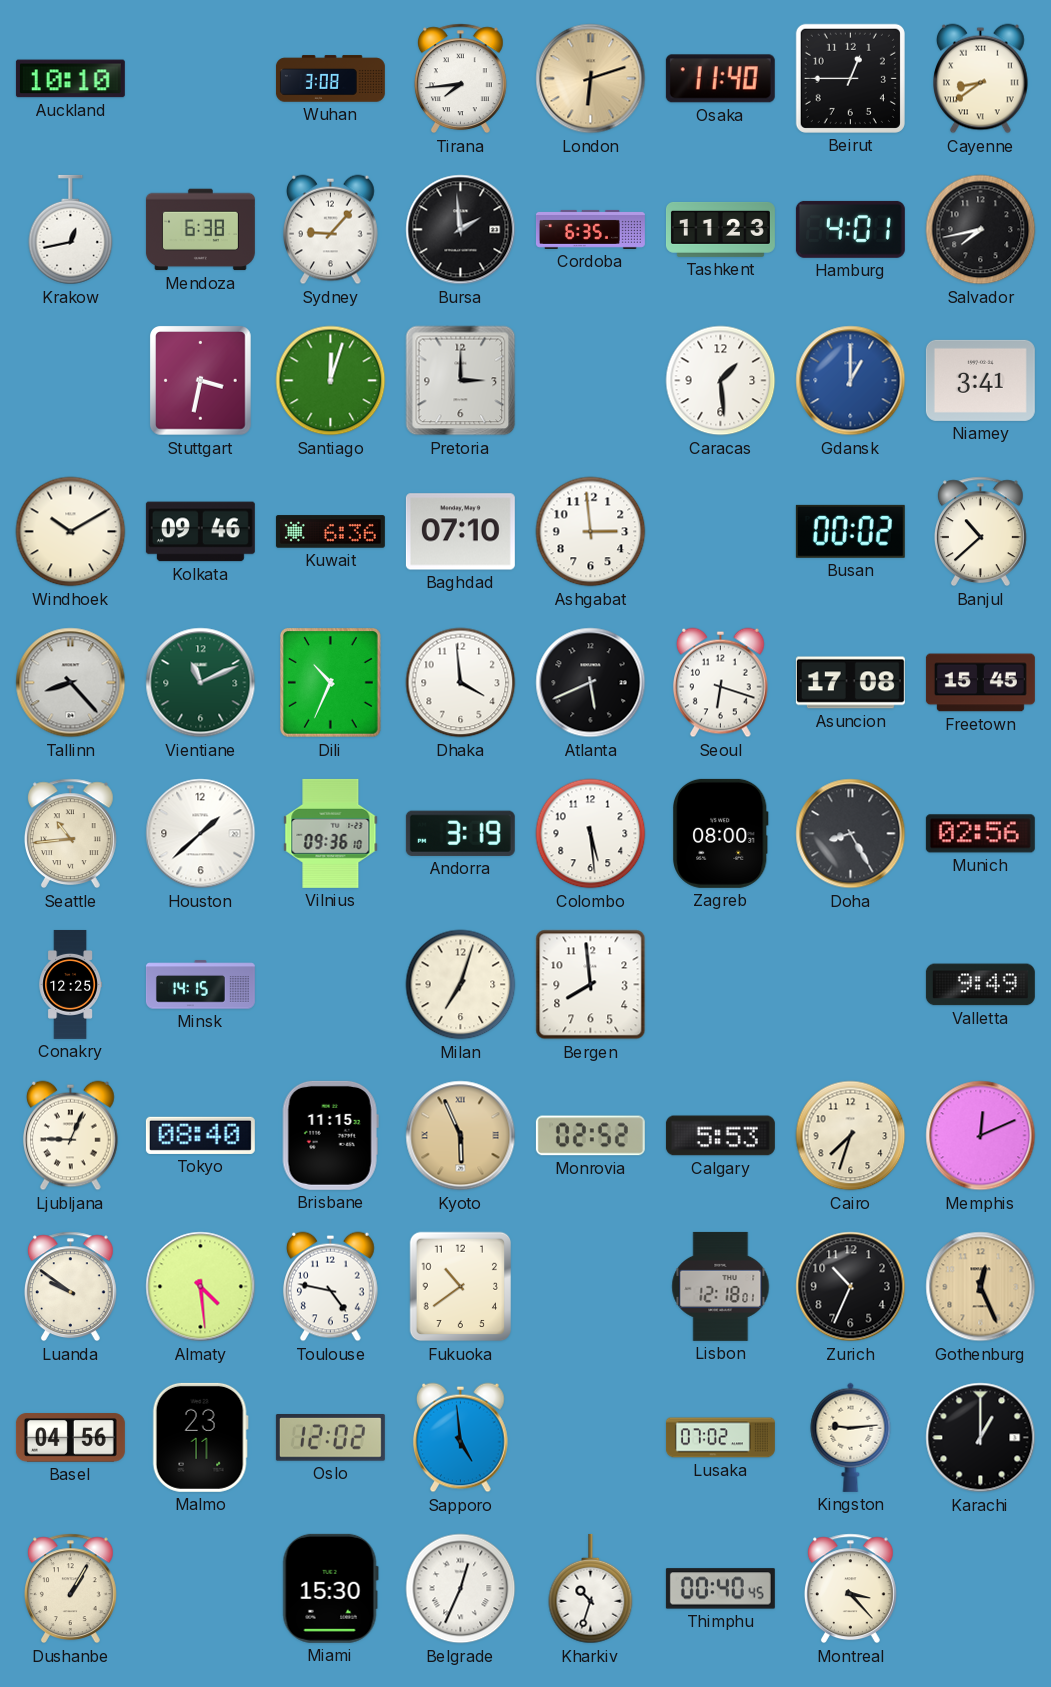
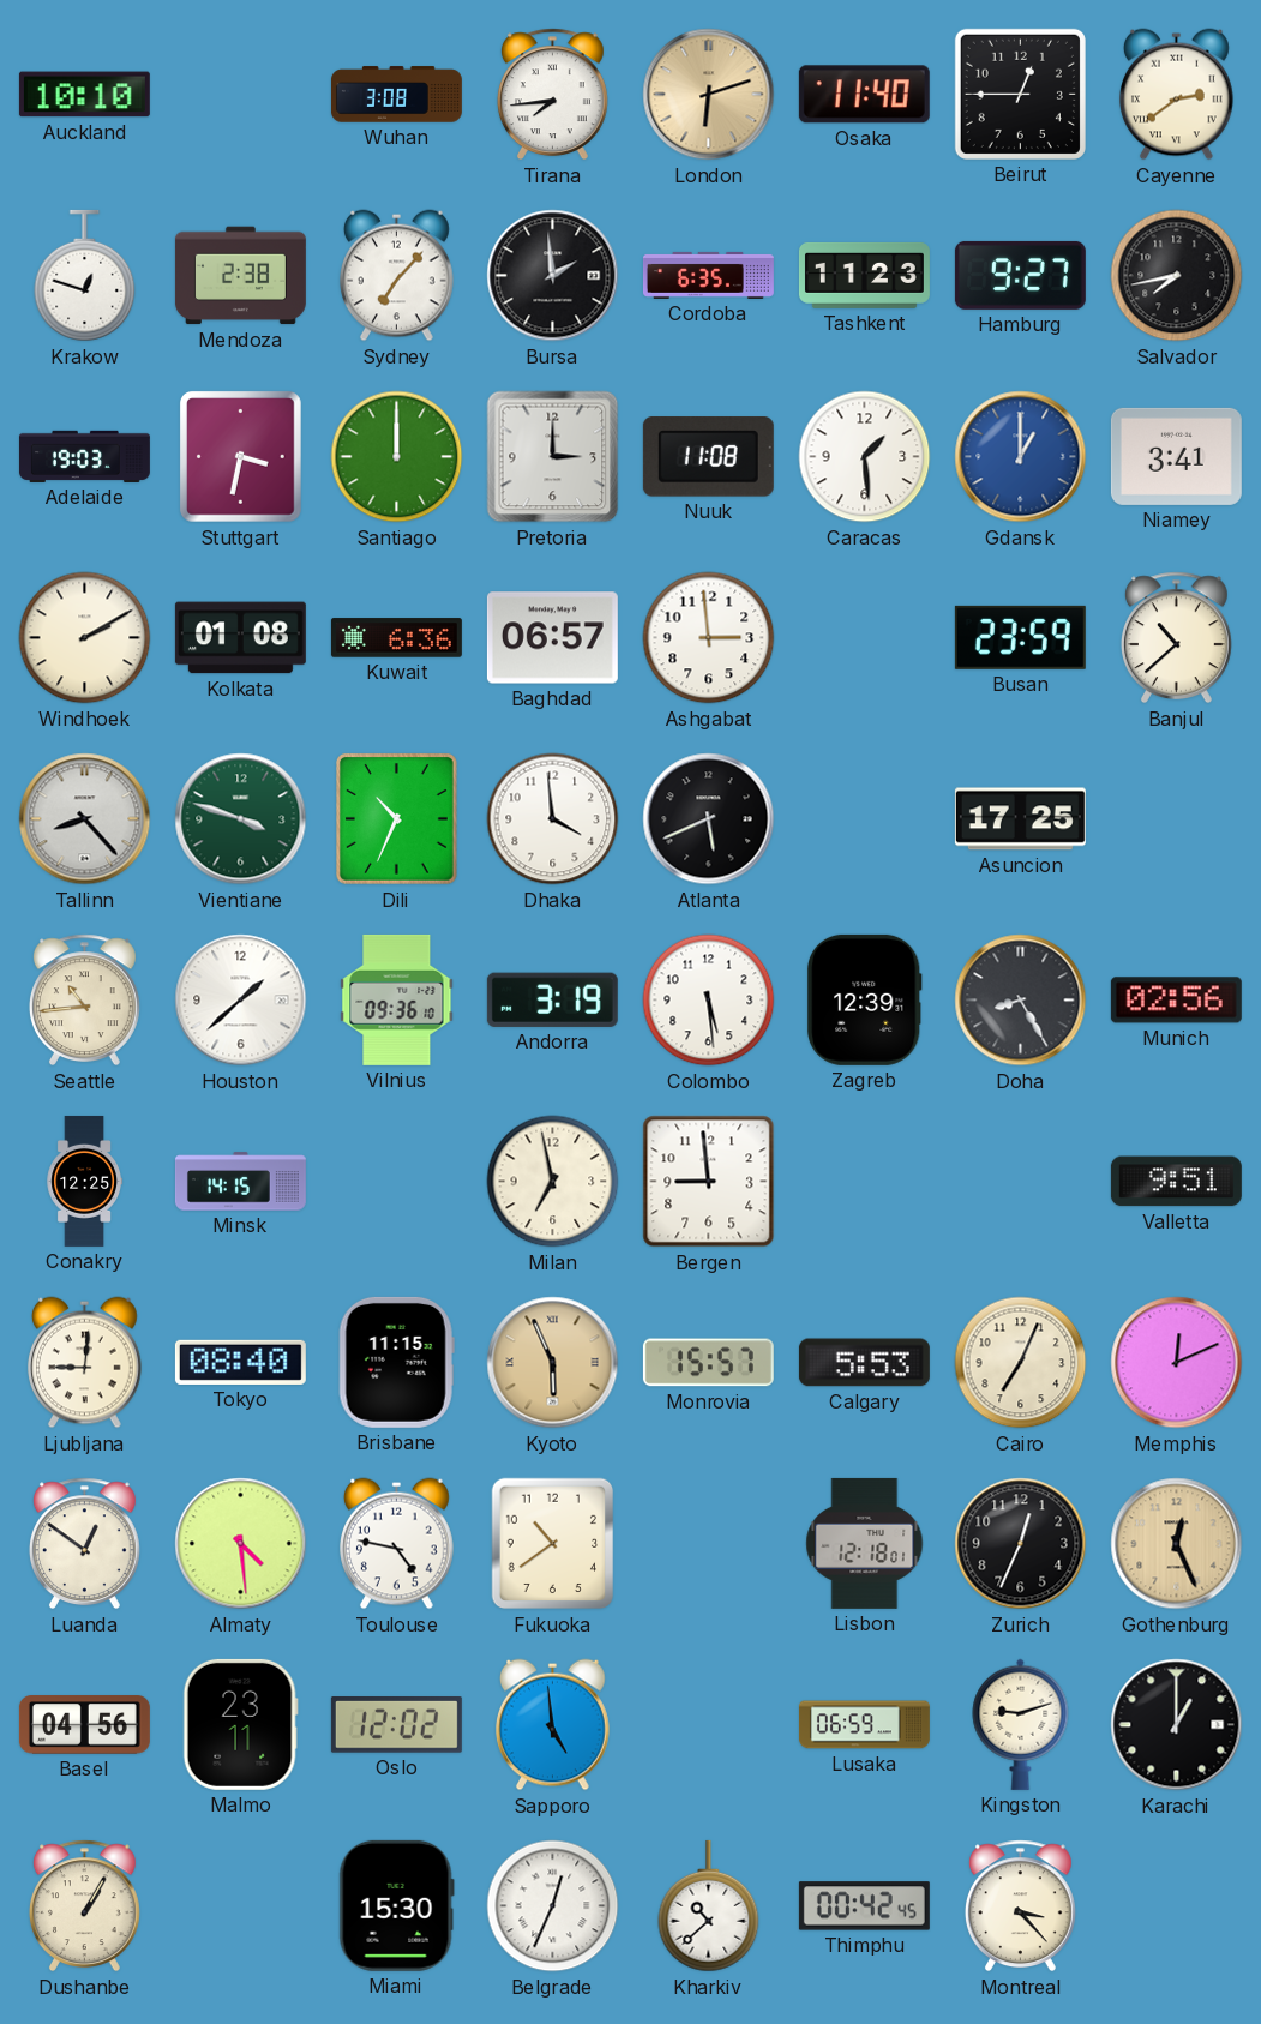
Cayenne: 8:39 -> 2:39 (1177, 95)
Krakow: 12:43 -> 12:48 (85, 276)
Mendoza: 6:38 -> 2:38 (240, 276)
Sydney: 9:07 -> 7:07 (397, 276)
Hamburg: 4:01 -> 9:27 (1020, 275)
Adelaide: none -> 19:03 (84, 456)
Santiago: 12:03 -> 12:00 (397, 457)
Nuuk: none -> 11:08 (708, 457)
Windhoek: 10:10 -> 2:10 (85, 638)
Kolkata: 09:46 -> 01:08 (240, 638)
Baghdad: 07:10 -> 06:57 (552, 638)
Busan: 00:02 -> 23:59 (1020, 637)
Vientiane: 11:11 -> 3:48 (241, 819)
Seoul: 6:18 -> none (721, 683)
Asuncion: 17:08 -> 17:25 (1020, 819)
Freetown: 15:45 -> none (980, 683)
Zagreb: 08:00 -> 12:39 (865, 999)
Milan: 7:03 -> 6:58 (553, 1182)
Bergen: 7:59 -> 8:59 (709, 1182)
Valletta: 9:49 -> 9:51 (1176, 1182)
Ljubljana: 9:04 -> 9:01 (85, 1363)
Monrovia: 02:52 -> 15:57 (708, 1363)
Cairo: 7:33 -> 7:04 (1021, 1363)
Luanda: 9:51 -> 12:51 (84, 1544)
Zurich: 10:34 -> 12:34 (1021, 1544)
Lusaka: 07:02 -> 06:59 (864, 1725)
Kingston: 9:14 -> 9:12 (1021, 1724)
Kharkiv: 10:33 -> 10:38 (709, 1906)
Thimphu: 00:40 -> 00:42 (864, 1906)
